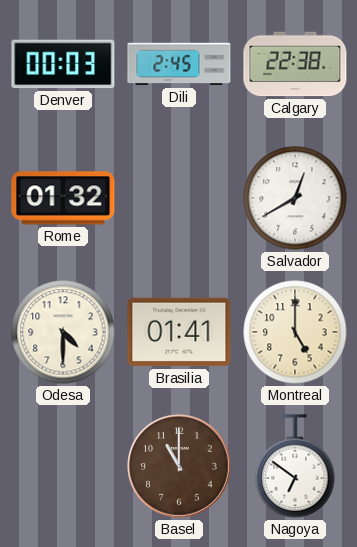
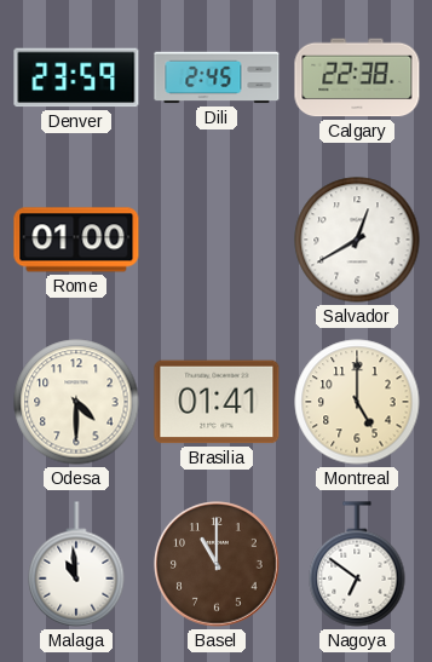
Denver: 00:03 -> 23:59 (76, 77)
Rome: 01:32 -> 01:00 (76, 240)
Malaga: none -> 10:59 (76, 564)
